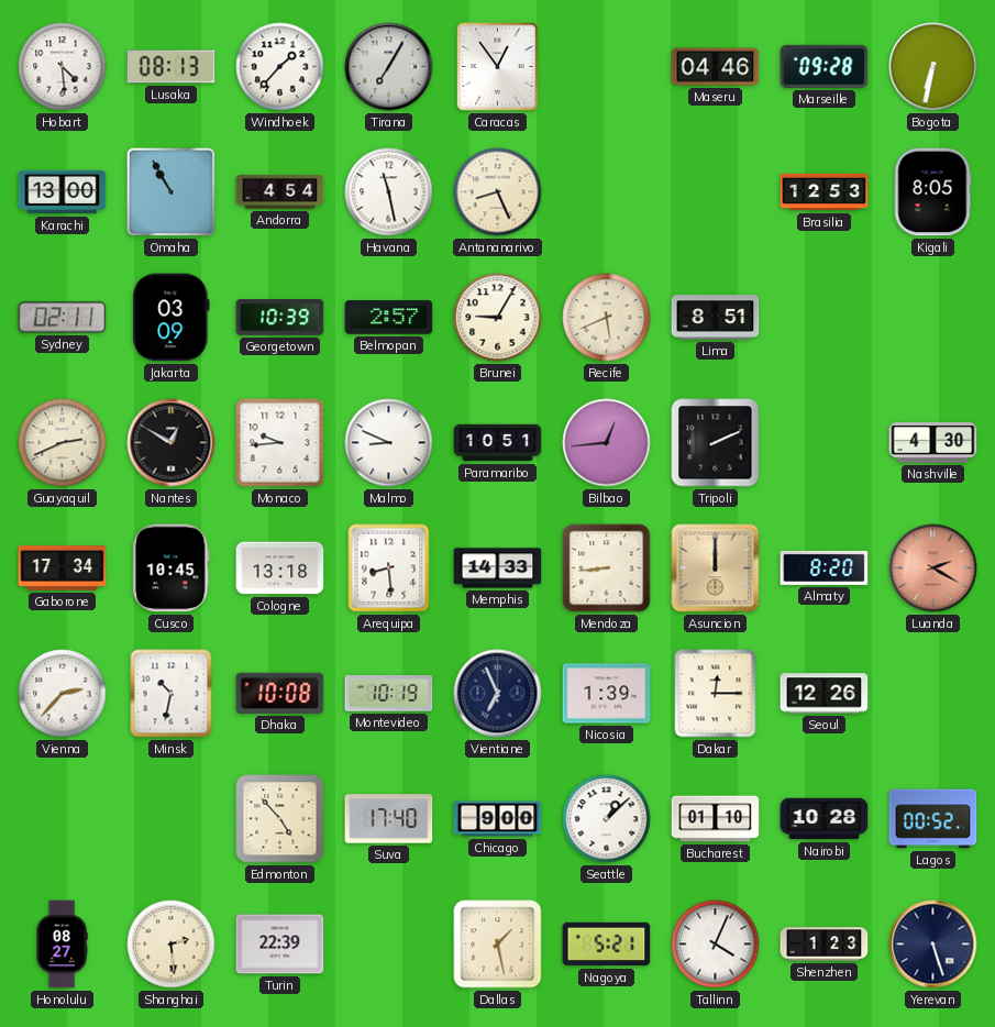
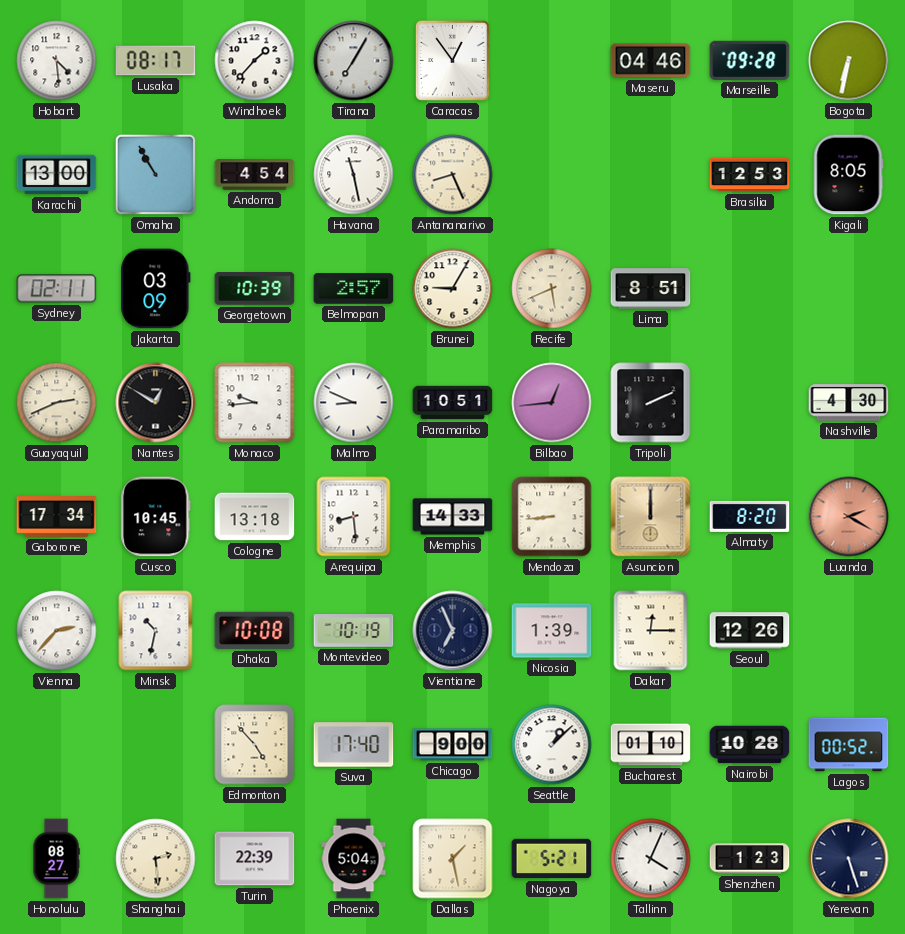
Lusaka: 08:13 -> 08:17 (156, 61)
Phoenix: none -> 5:04 (354, 859)
